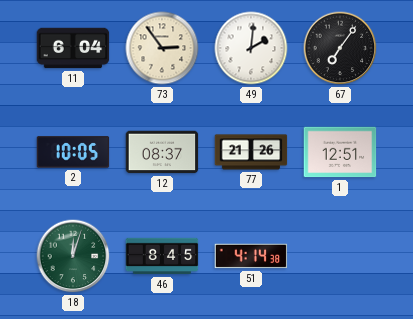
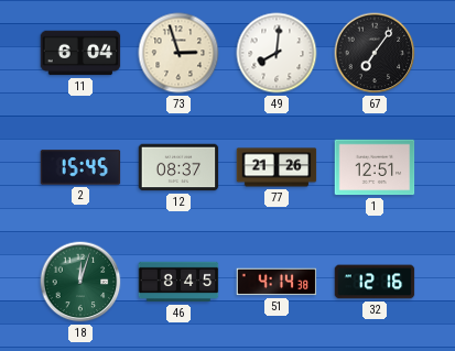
73: 2:54 -> 2:57 (178, 53)
49: 2:01 -> 8:01 (277, 53)
2: 10:05 -> 15:45 (80, 167)
32: none -> 12:16 (375, 282)
